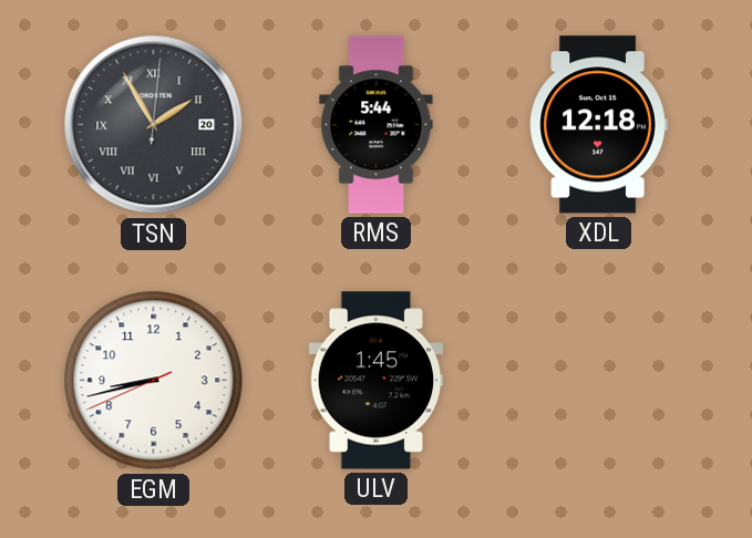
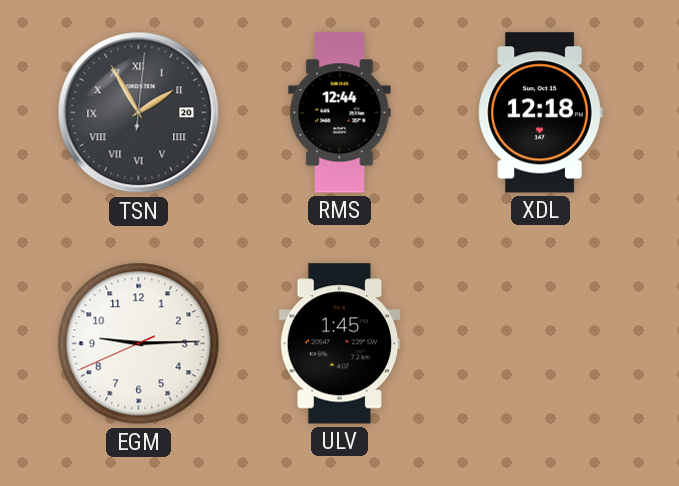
RMS: 5:44 -> 12:44 (340, 113)
EGM: 8:42 -> 9:14 (139, 344)
